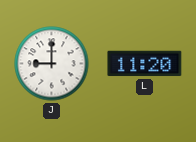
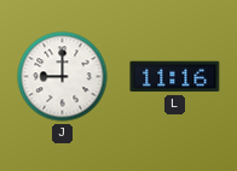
L: 11:20 -> 11:16 (175, 77)
